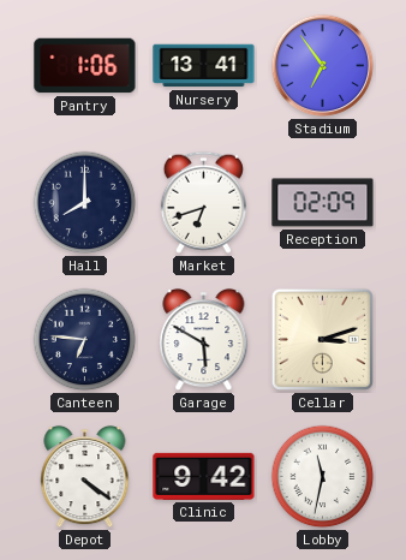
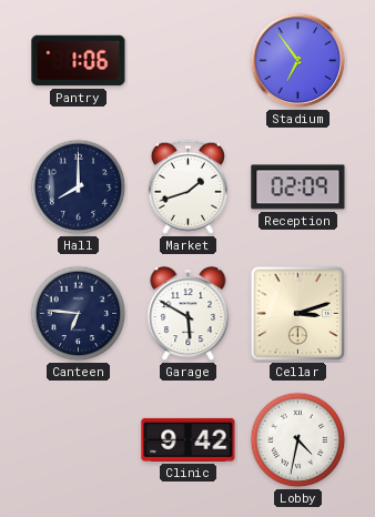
Nursery: 13:41 -> none (204, 66)
Market: 6:42 -> 1:42 (187, 186)
Depot: 4:21 -> none (85, 477)
Lobby: 11:32 -> 4:32 (298, 440)
